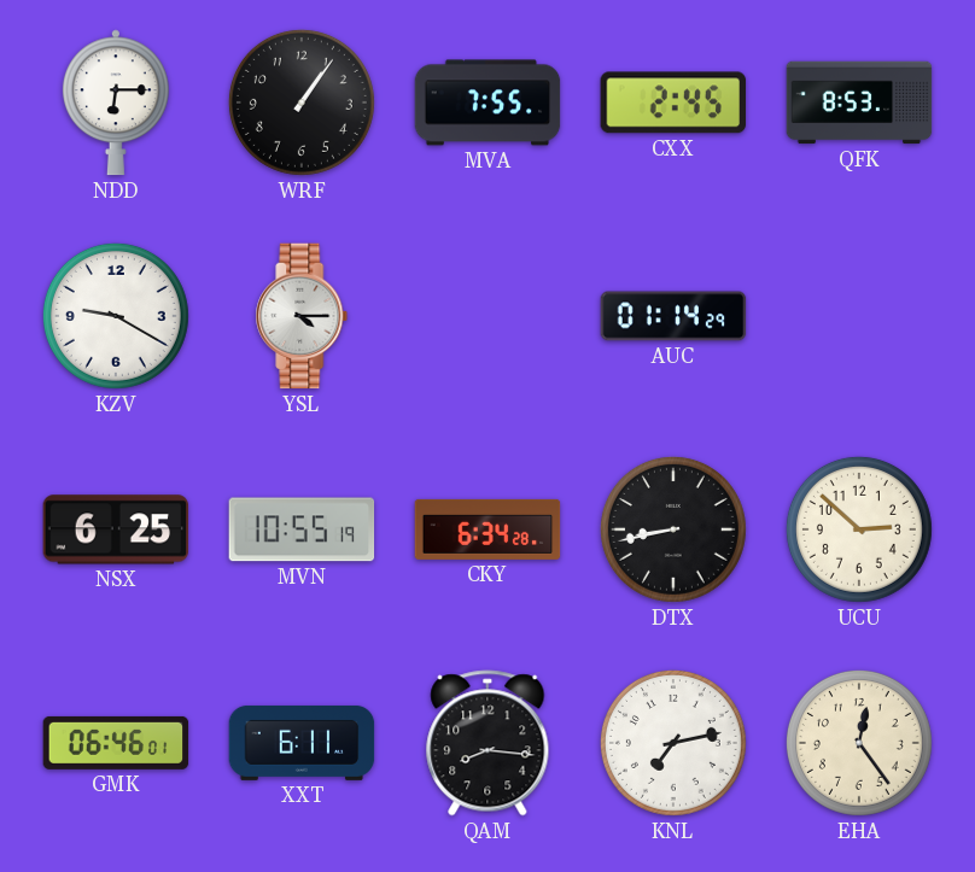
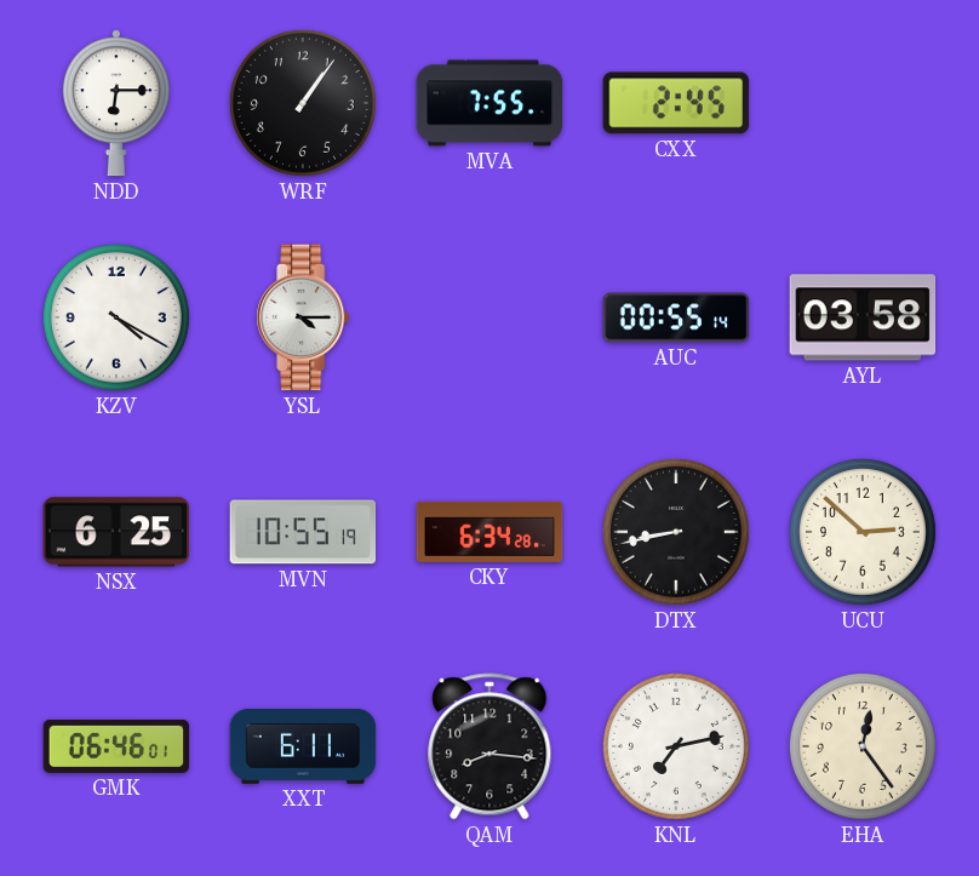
QFK: 8:53 -> none (859, 103)
KZV: 9:20 -> 4:20 (116, 317)
AUC: 01:14 -> 00:55 (676, 317)
AYL: none -> 03:58 (863, 317)
